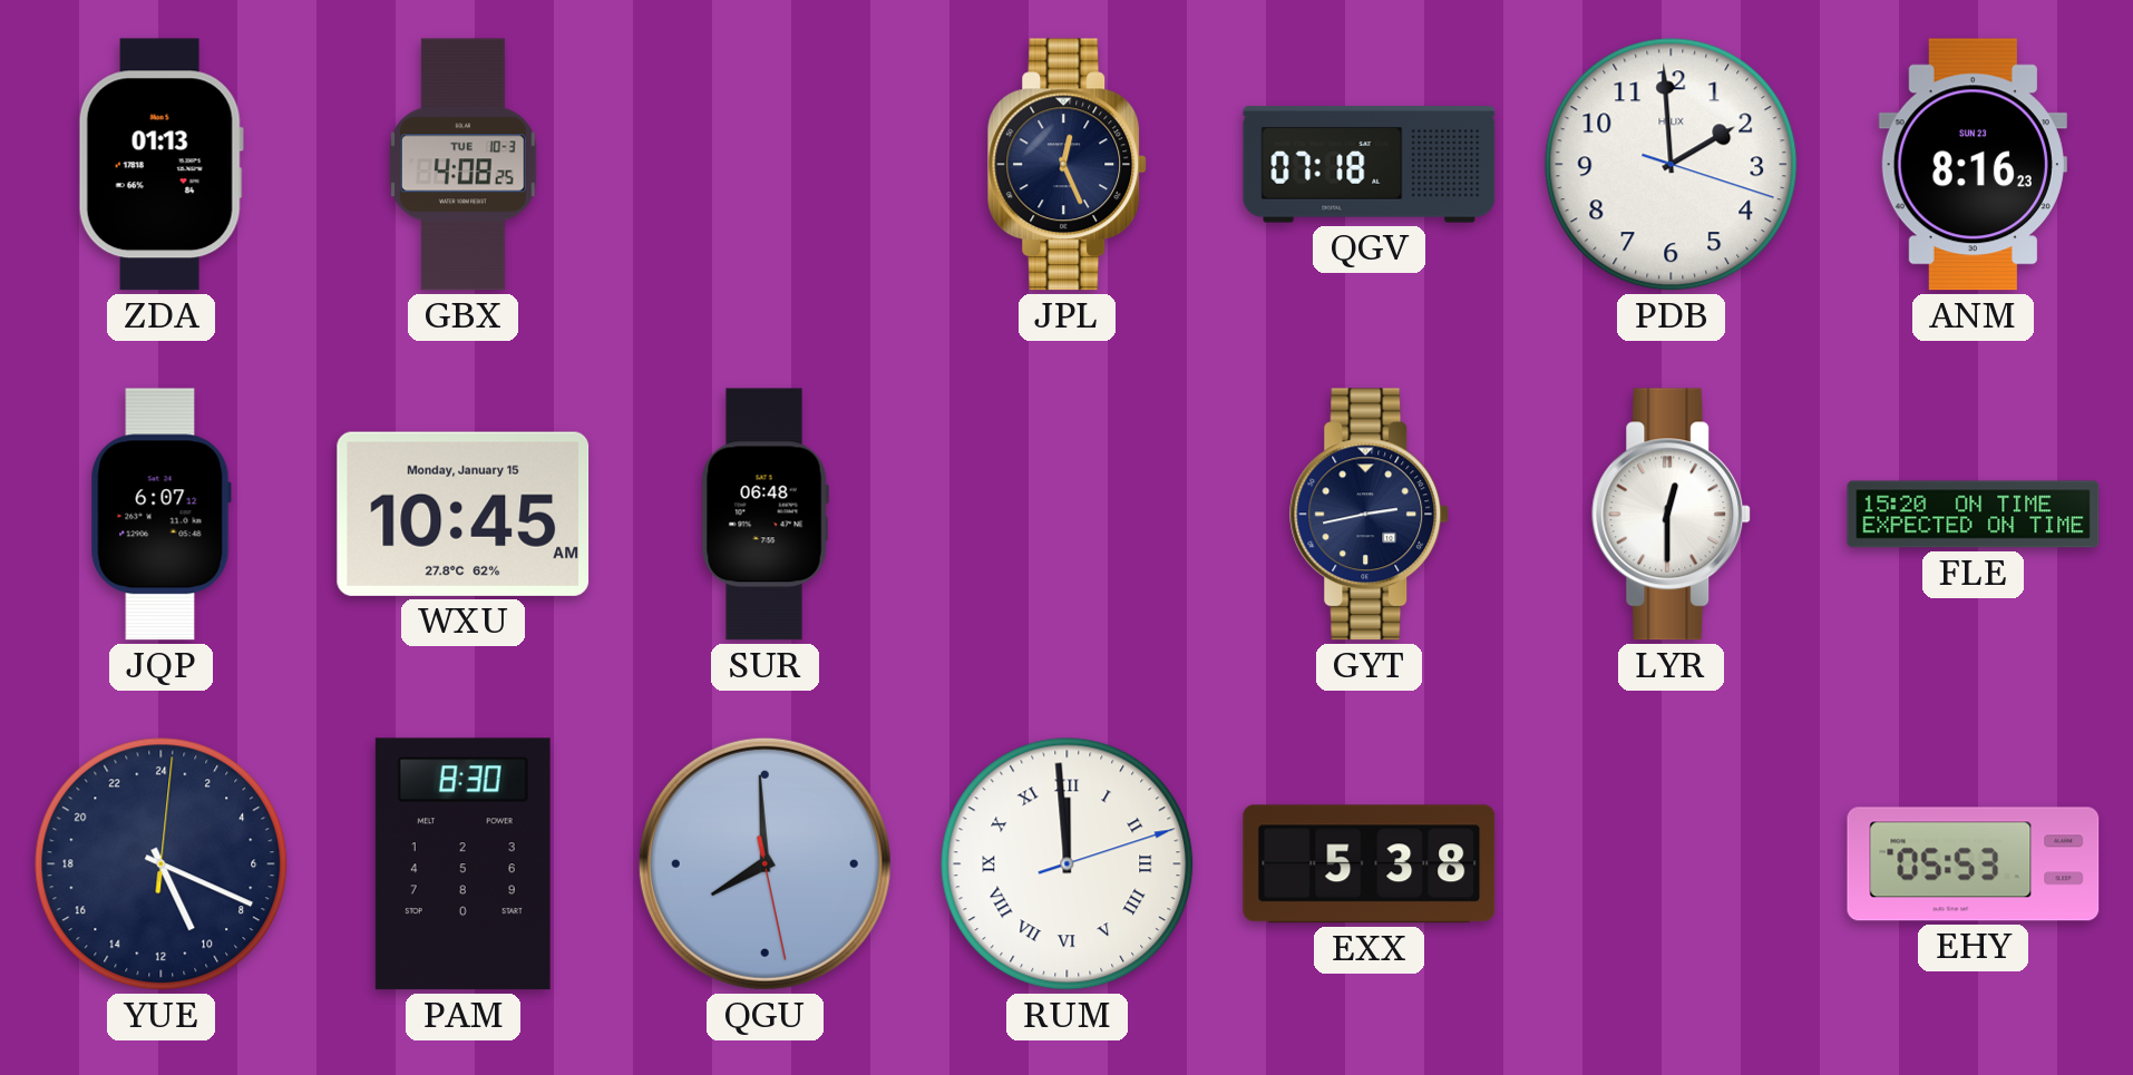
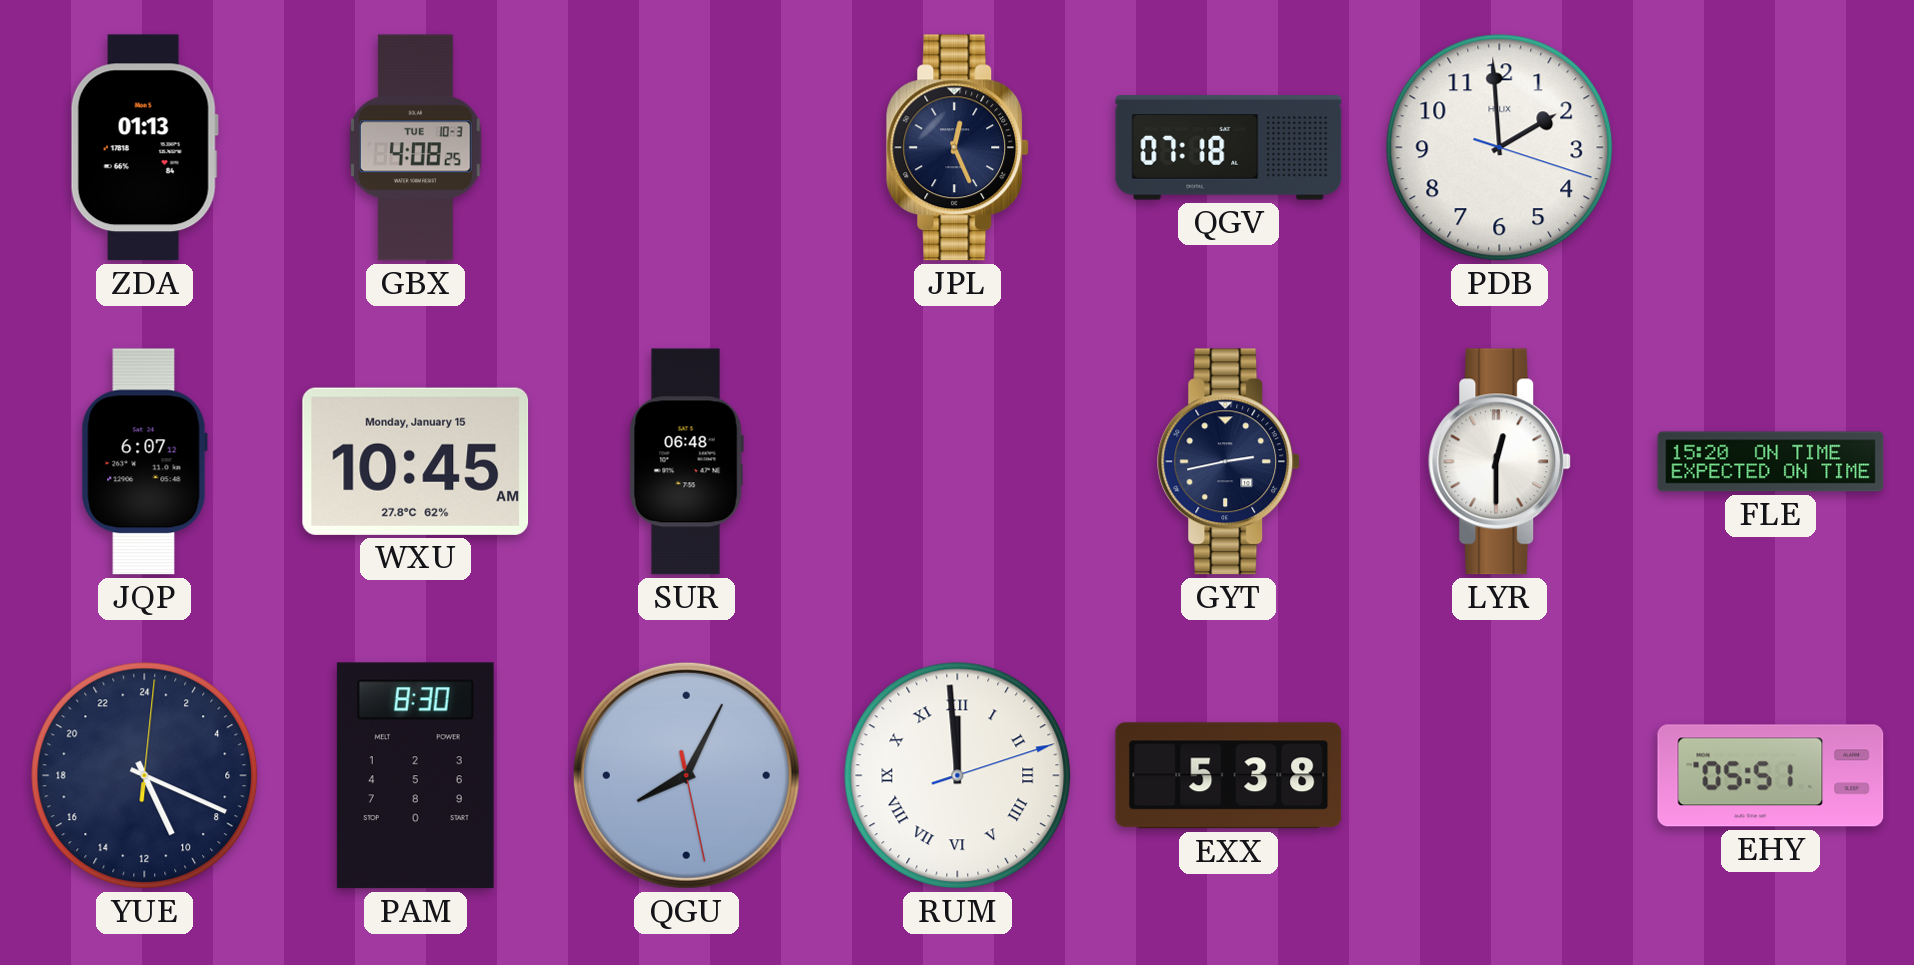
ANM: 8:16 -> none (1973, 165)
QGU: 7:59 -> 8:04 (686, 775)
EHY: 05:53 -> 05:51 (1771, 776)
